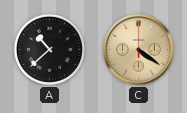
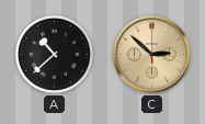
C: 4:21 -> 2:52 (152, 55)
